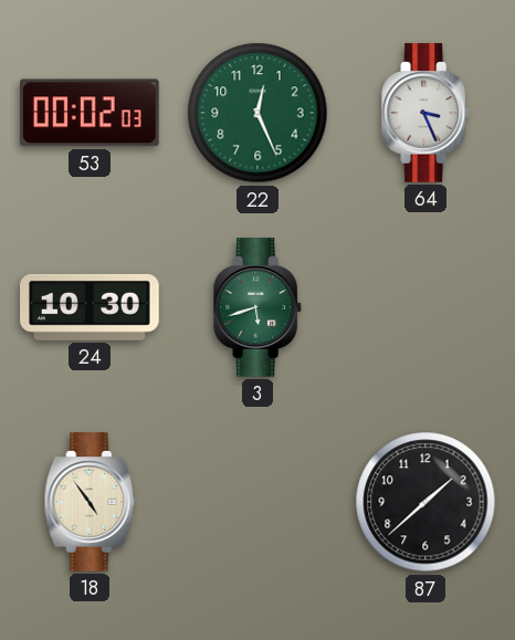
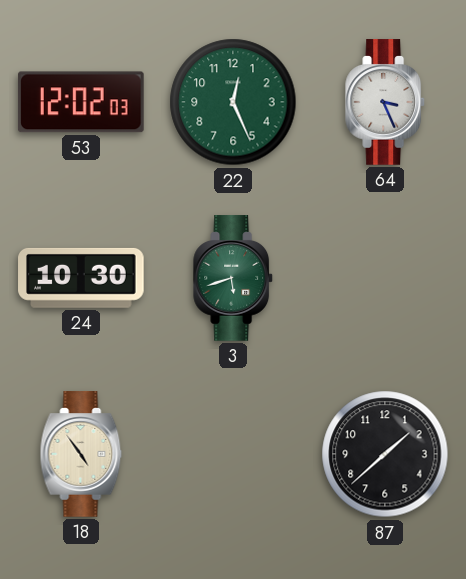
53: 00:02 -> 12:02 (81, 102)
